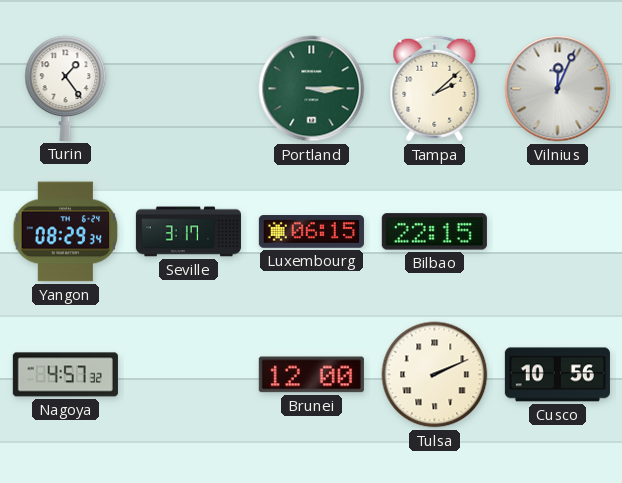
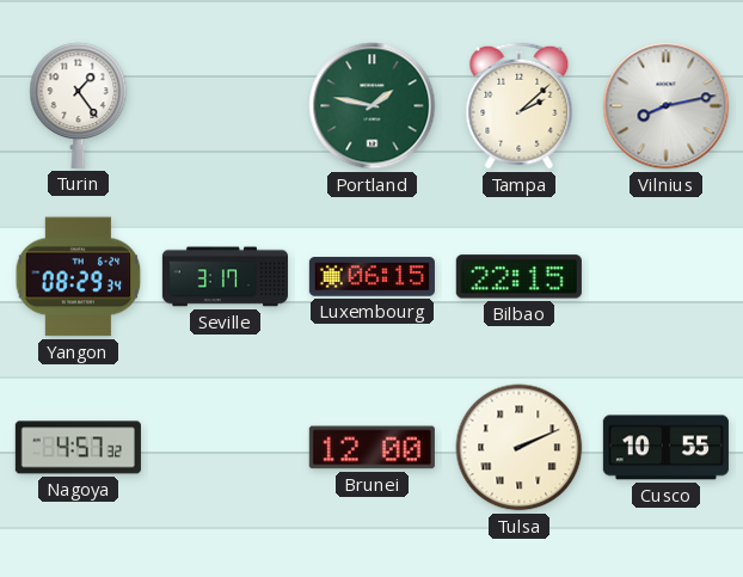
Portland: 3:15 -> 1:47 (373, 106)
Vilnius: 12:04 -> 8:13 (667, 106)
Cusco: 10:56 -> 10:55 (665, 448)
